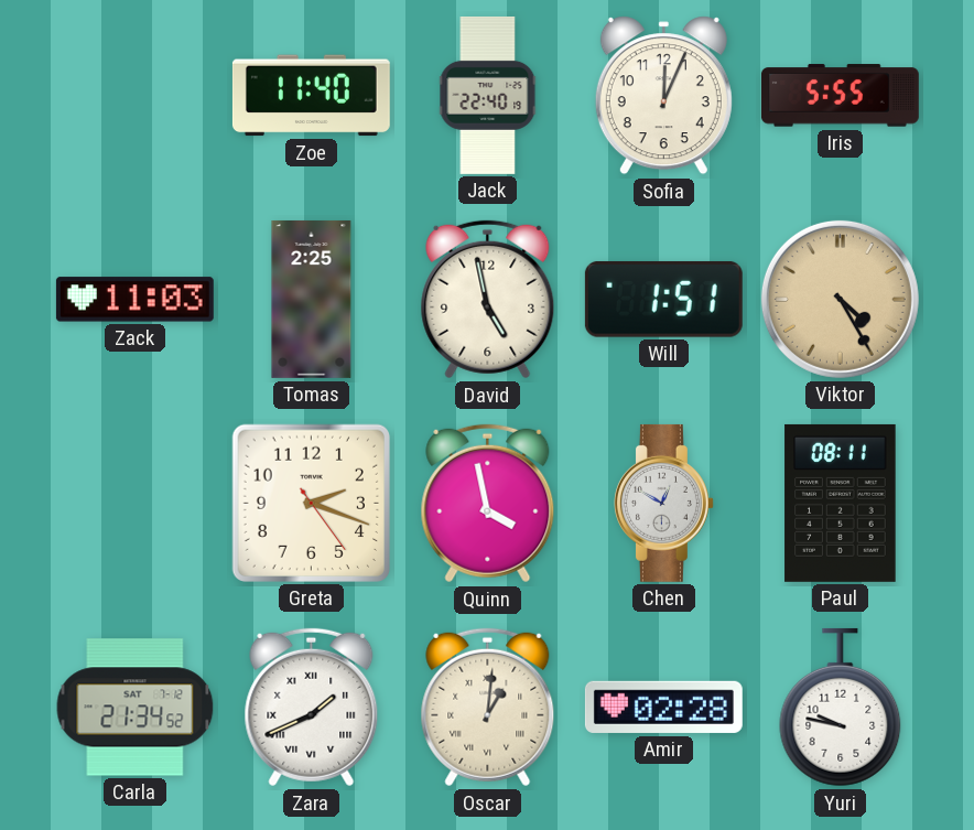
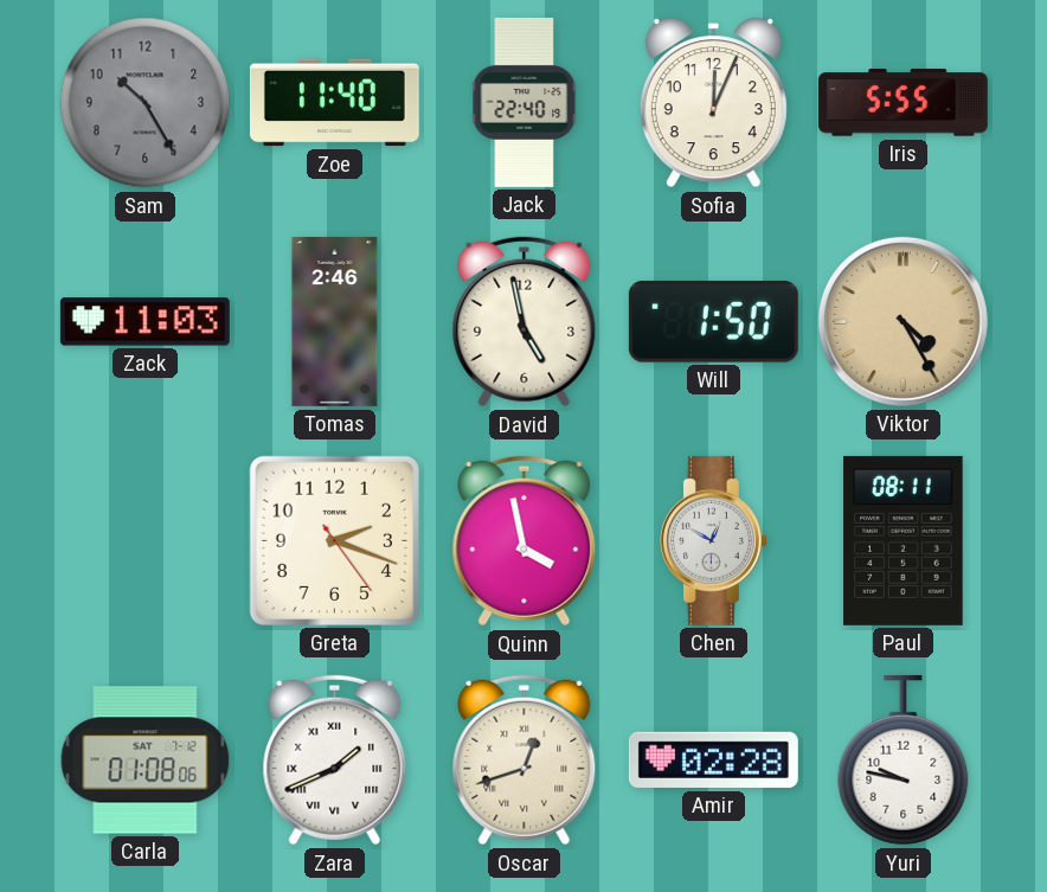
Sam: none -> 10:25 (146, 103)
Tomas: 2:25 -> 2:46 (335, 321)
Will: 1:51 -> 1:50 (713, 321)
Carla: 21:34 -> 01:08 (146, 761)
Oscar: 1:01 -> 12:42 (525, 761)
